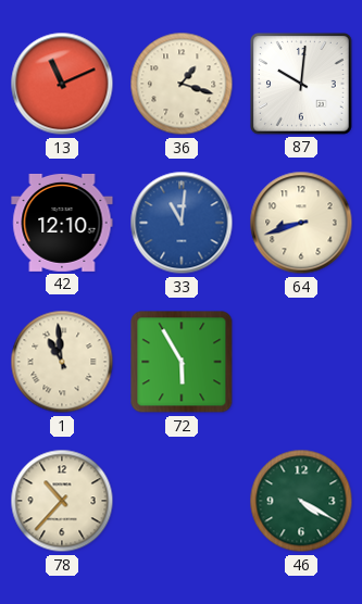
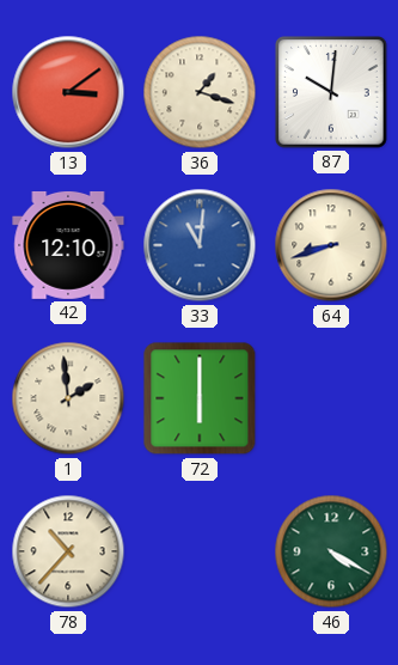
13: 11:11 -> 3:09 (68, 92)
1: 10:59 -> 1:59 (68, 398)
72: 5:55 -> 6:00 (200, 398)
